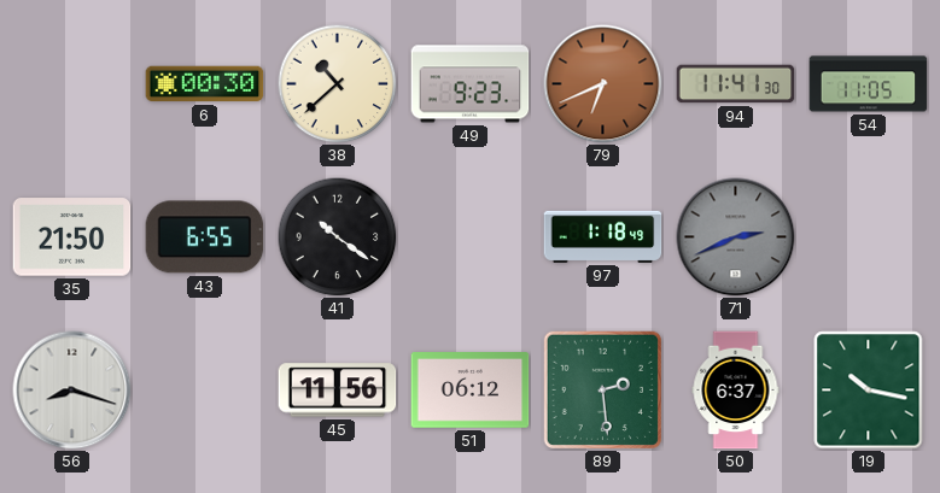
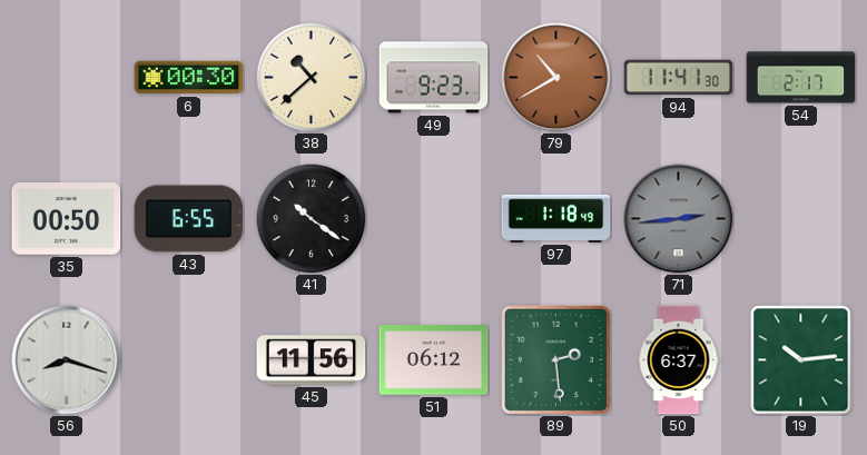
79: 6:41 -> 10:40 (556, 78)
54: 11:05 -> 2:17 (801, 78)
35: 21:50 -> 00:50 (67, 219)
71: 2:41 -> 2:44 (679, 219)
19: 10:17 -> 10:14 (801, 360)
